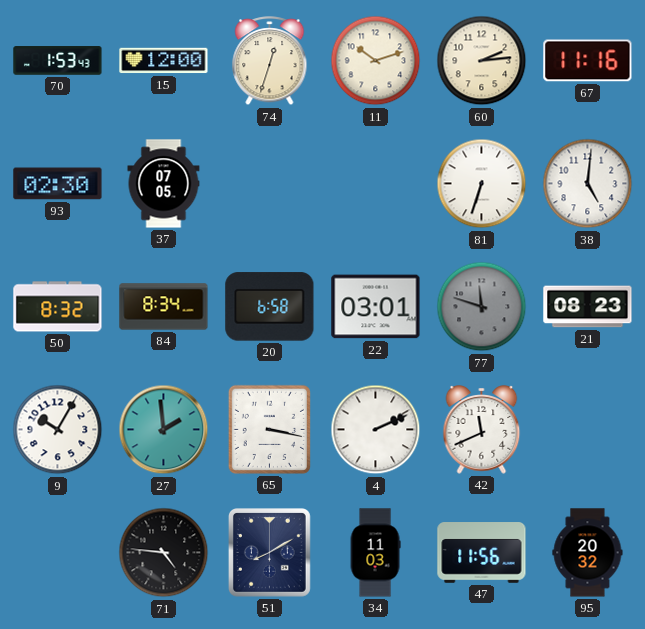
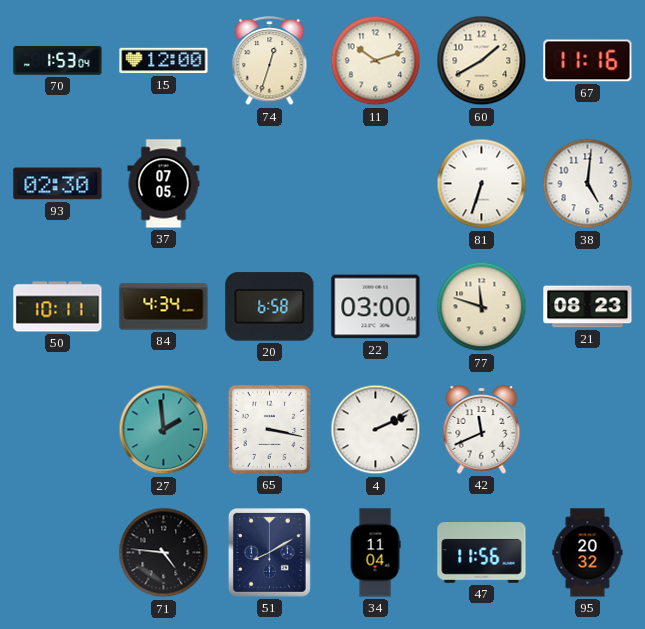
70: 1:53:43 -> 1:53:04 (58, 61)
60: 2:14 -> 1:40 (482, 61)
50: 8:32 -> 10:11 (58, 307)
84: 8:34 -> 4:34 (164, 307)
22: 03:01 -> 03:00 (376, 307)
77 dial: grey -> cream (482, 307)
9: 10:05 -> none (58, 430)
34: 11:03 -> 11:04 (375, 553)
